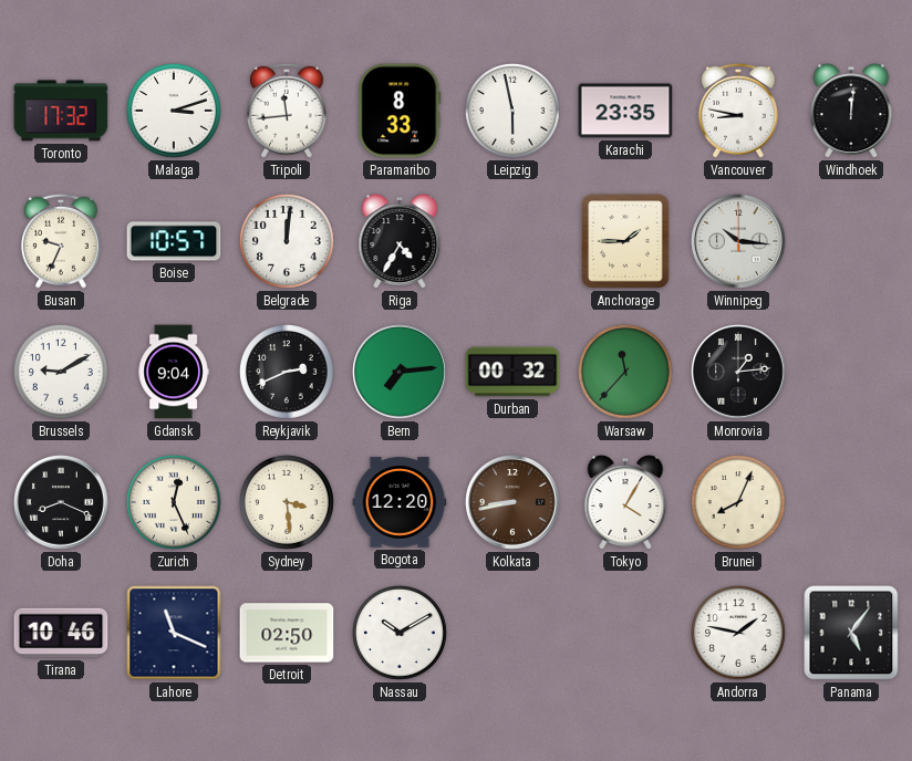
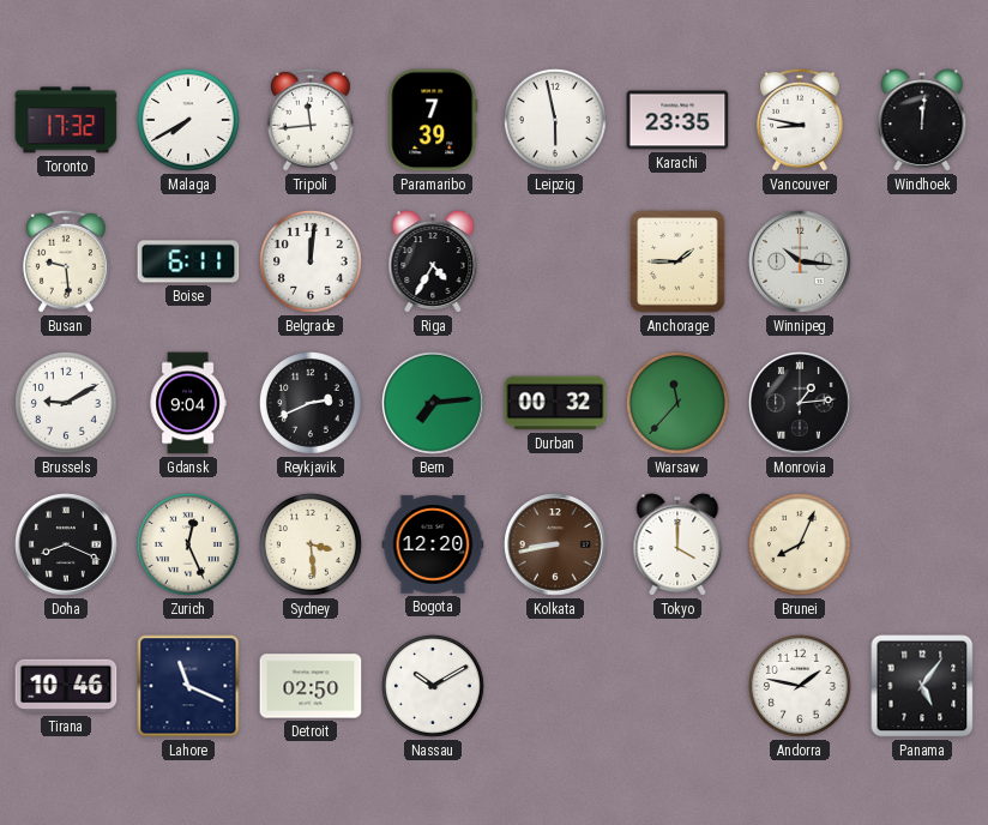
Malaga: 3:12 -> 7:40 (188, 120)
Paramaribo: 8:33 -> 7:39 (433, 120)
Busan: 9:34 -> 9:29 (66, 261)
Boise: 10:57 -> 6:11 (188, 261)
Tokyo: 4:05 -> 4:00 (677, 544)
